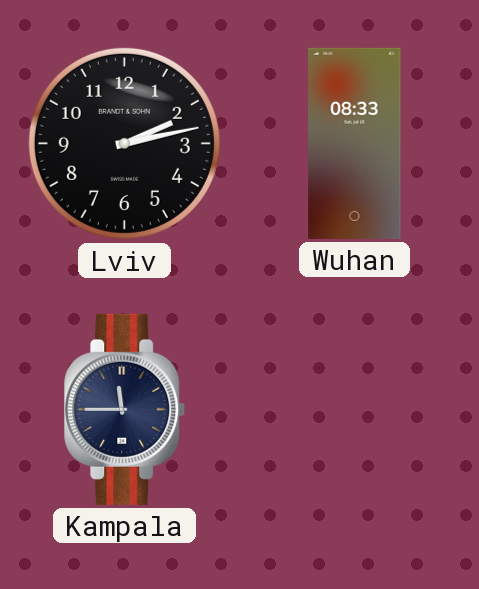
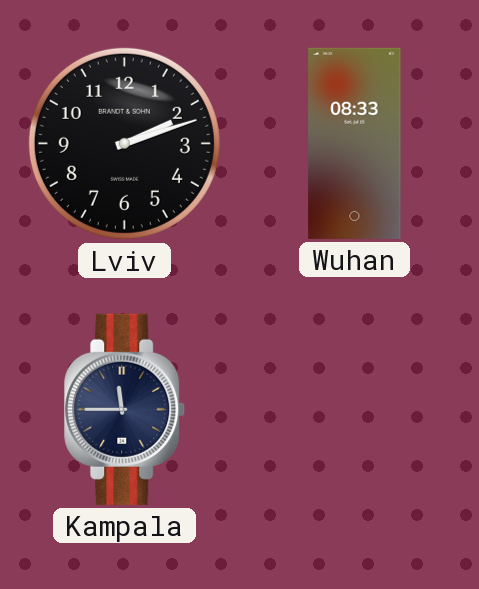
Lviv: 2:13 -> 2:12 (124, 143)
